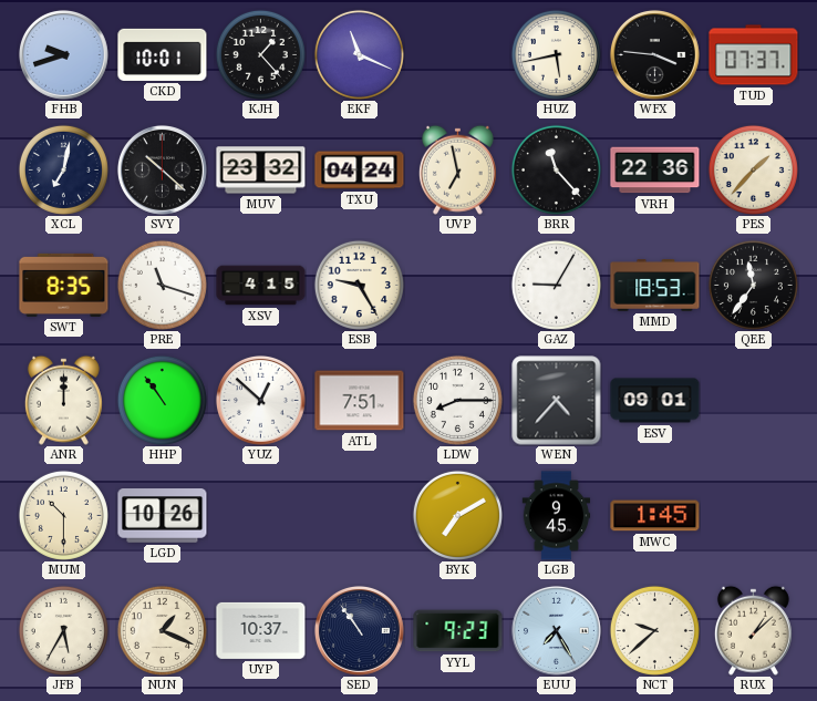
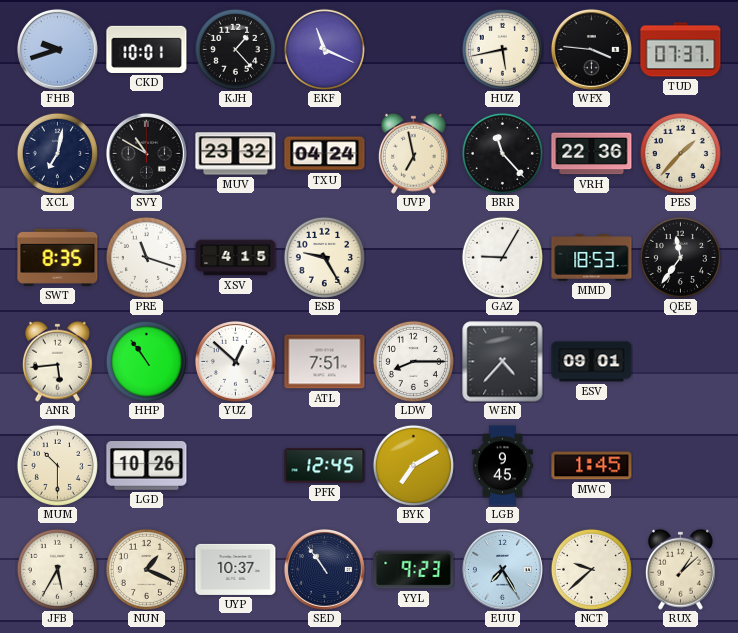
SVY: 10:22 -> 10:50 (146, 153)
ANR: 12:00 -> 5:44 (57, 361)
PFK: none -> 12:45 (325, 466)
